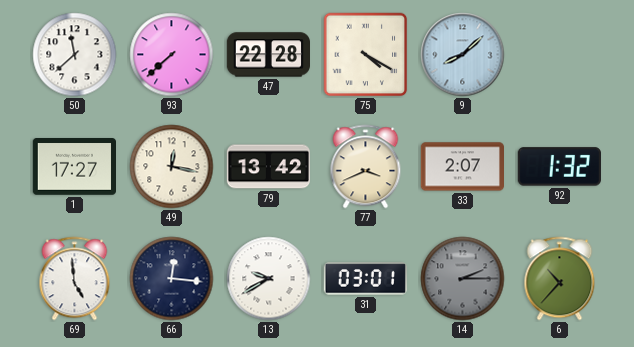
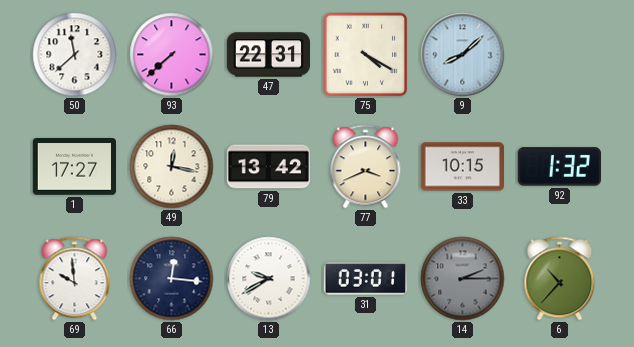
47: 22:28 -> 22:31 (268, 55)
33: 2:07 -> 10:15 (462, 167)
69: 4:59 -> 9:59 (75, 279)
